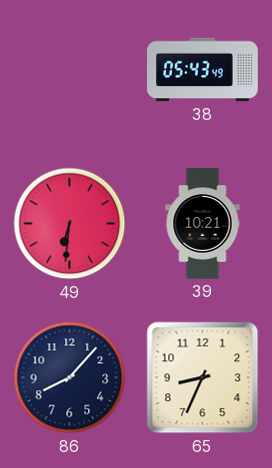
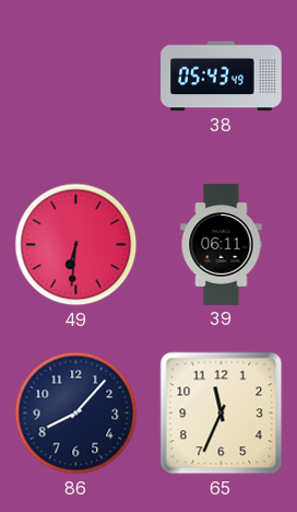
39: 10:21 -> 06:11 (222, 245)
65: 8:34 -> 11:34 (222, 414)
